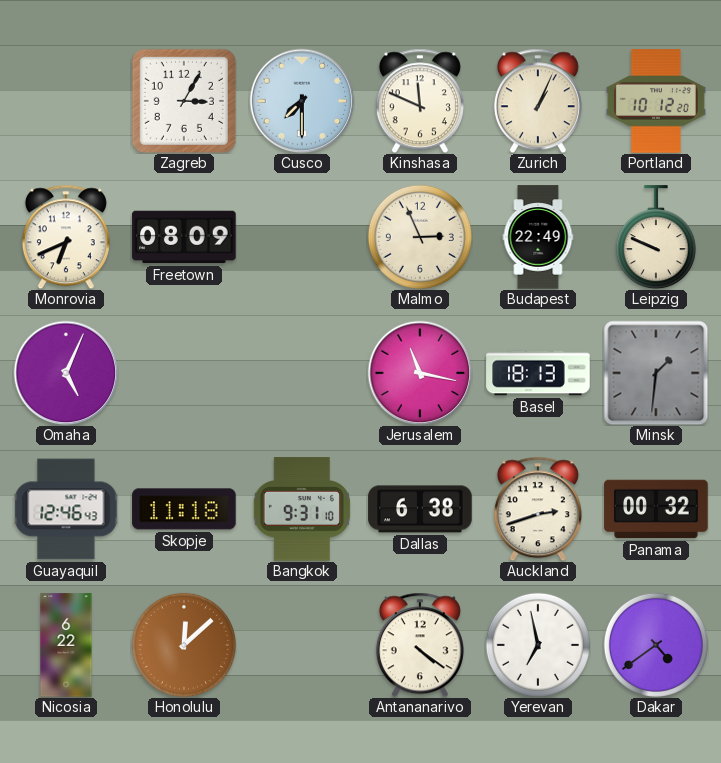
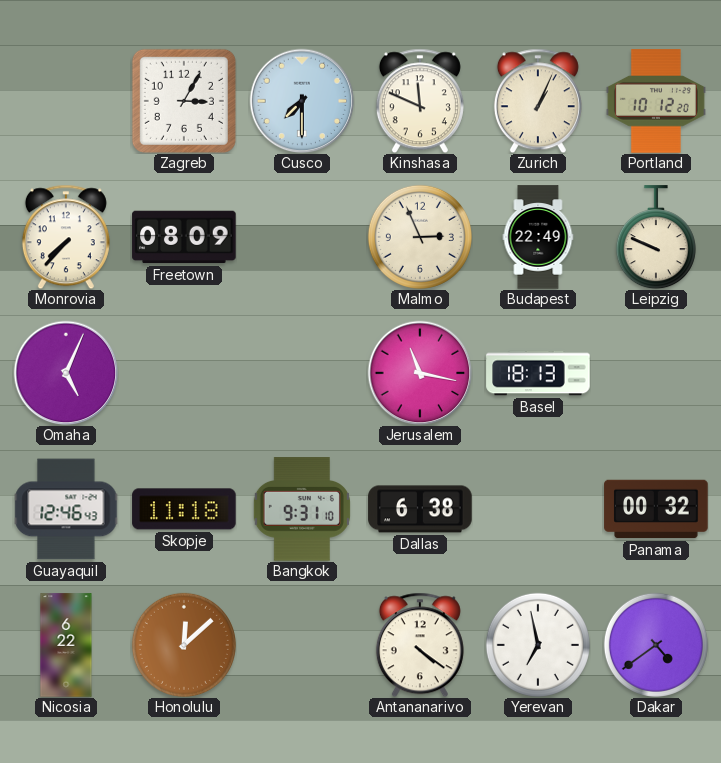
Monrovia: 6:41 -> 7:37 (66, 237)
Minsk: 1:31 -> none (656, 373)
Auckland: 2:42 -> none (538, 509)
